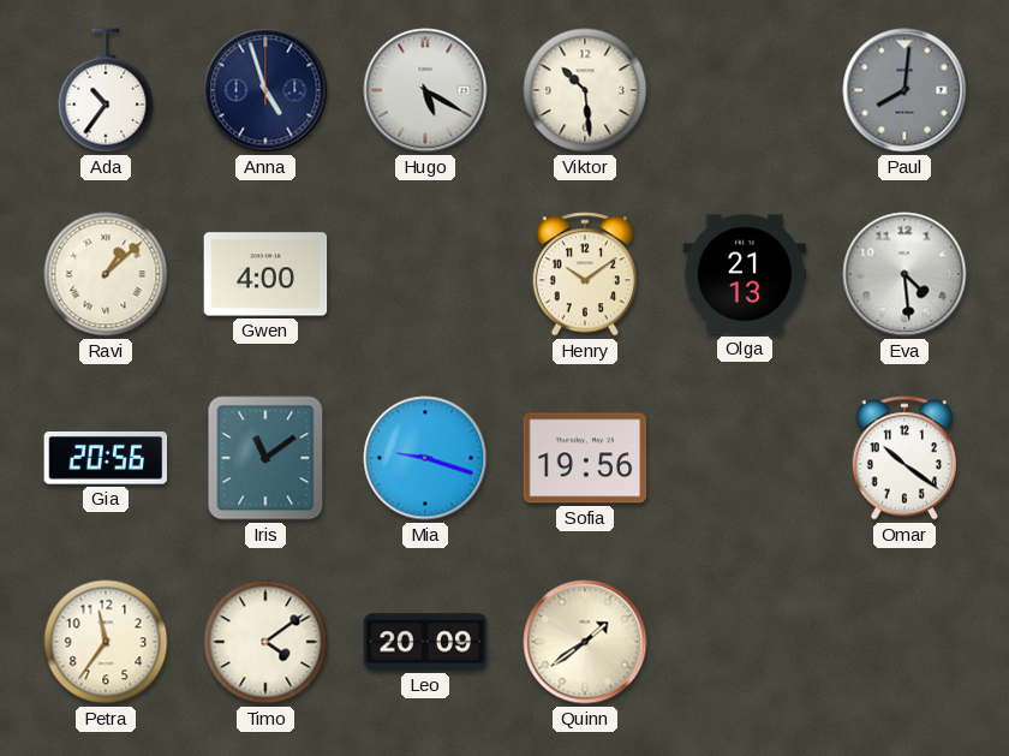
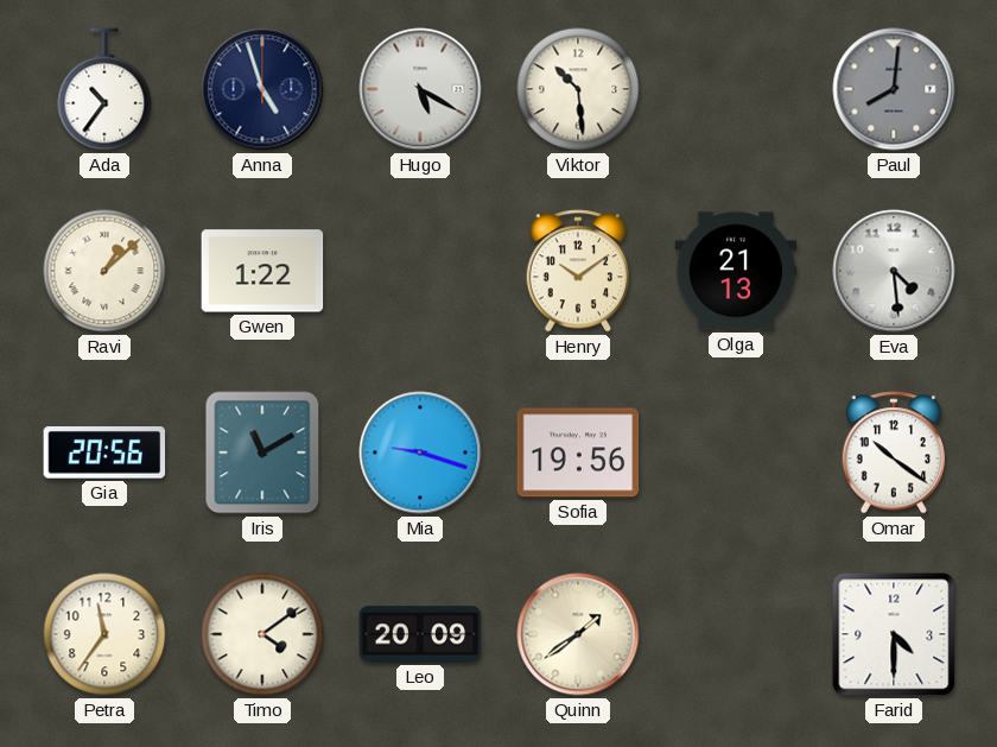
Gwen: 4:00 -> 1:22 (262, 271)
Iris: 11:09 -> 11:10 (262, 452)
Farid: none -> 4:30 (894, 634)
